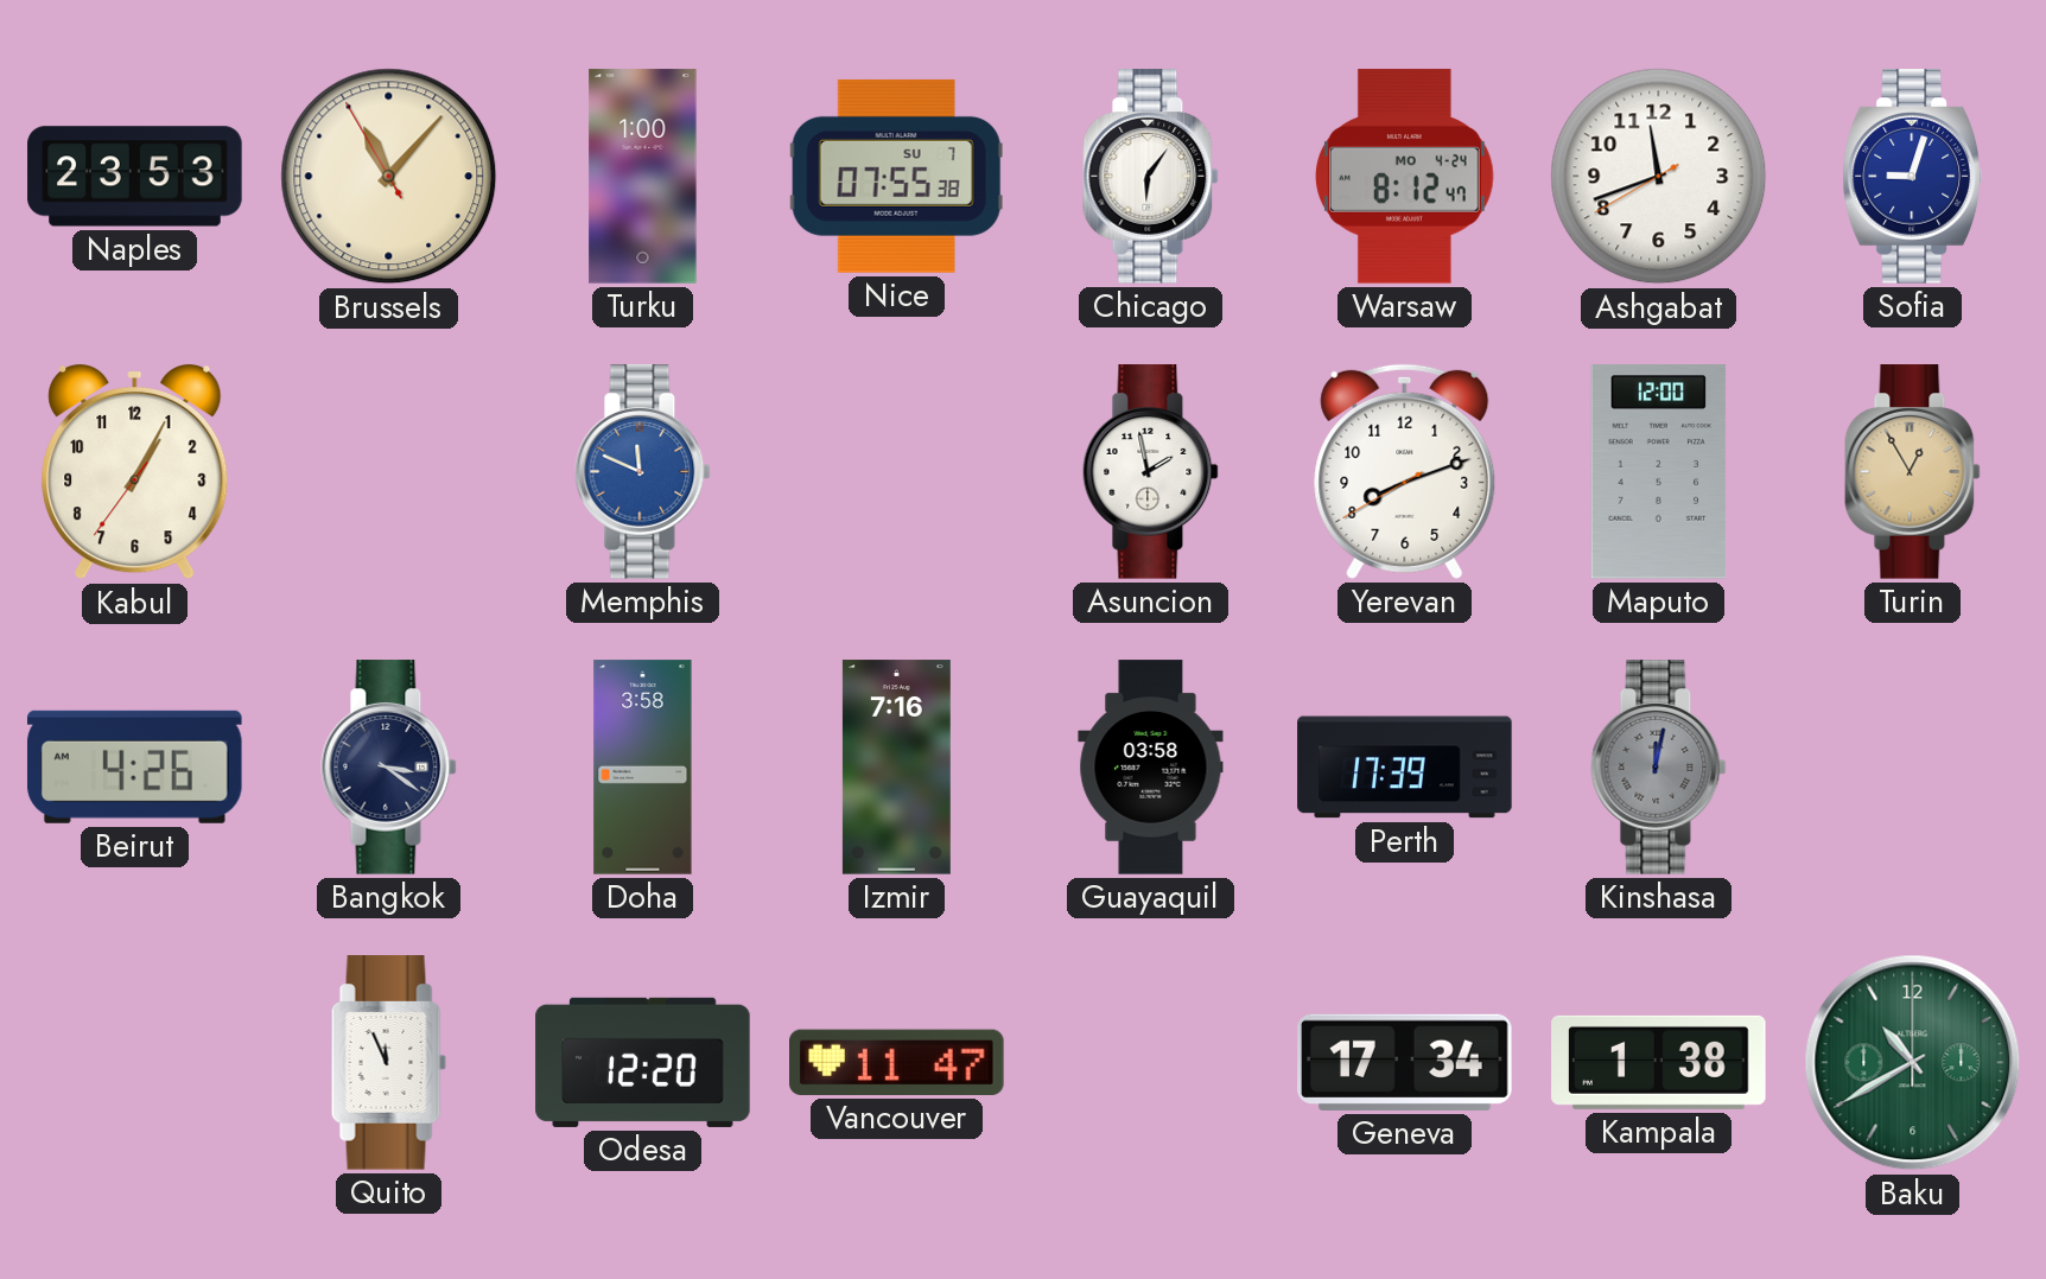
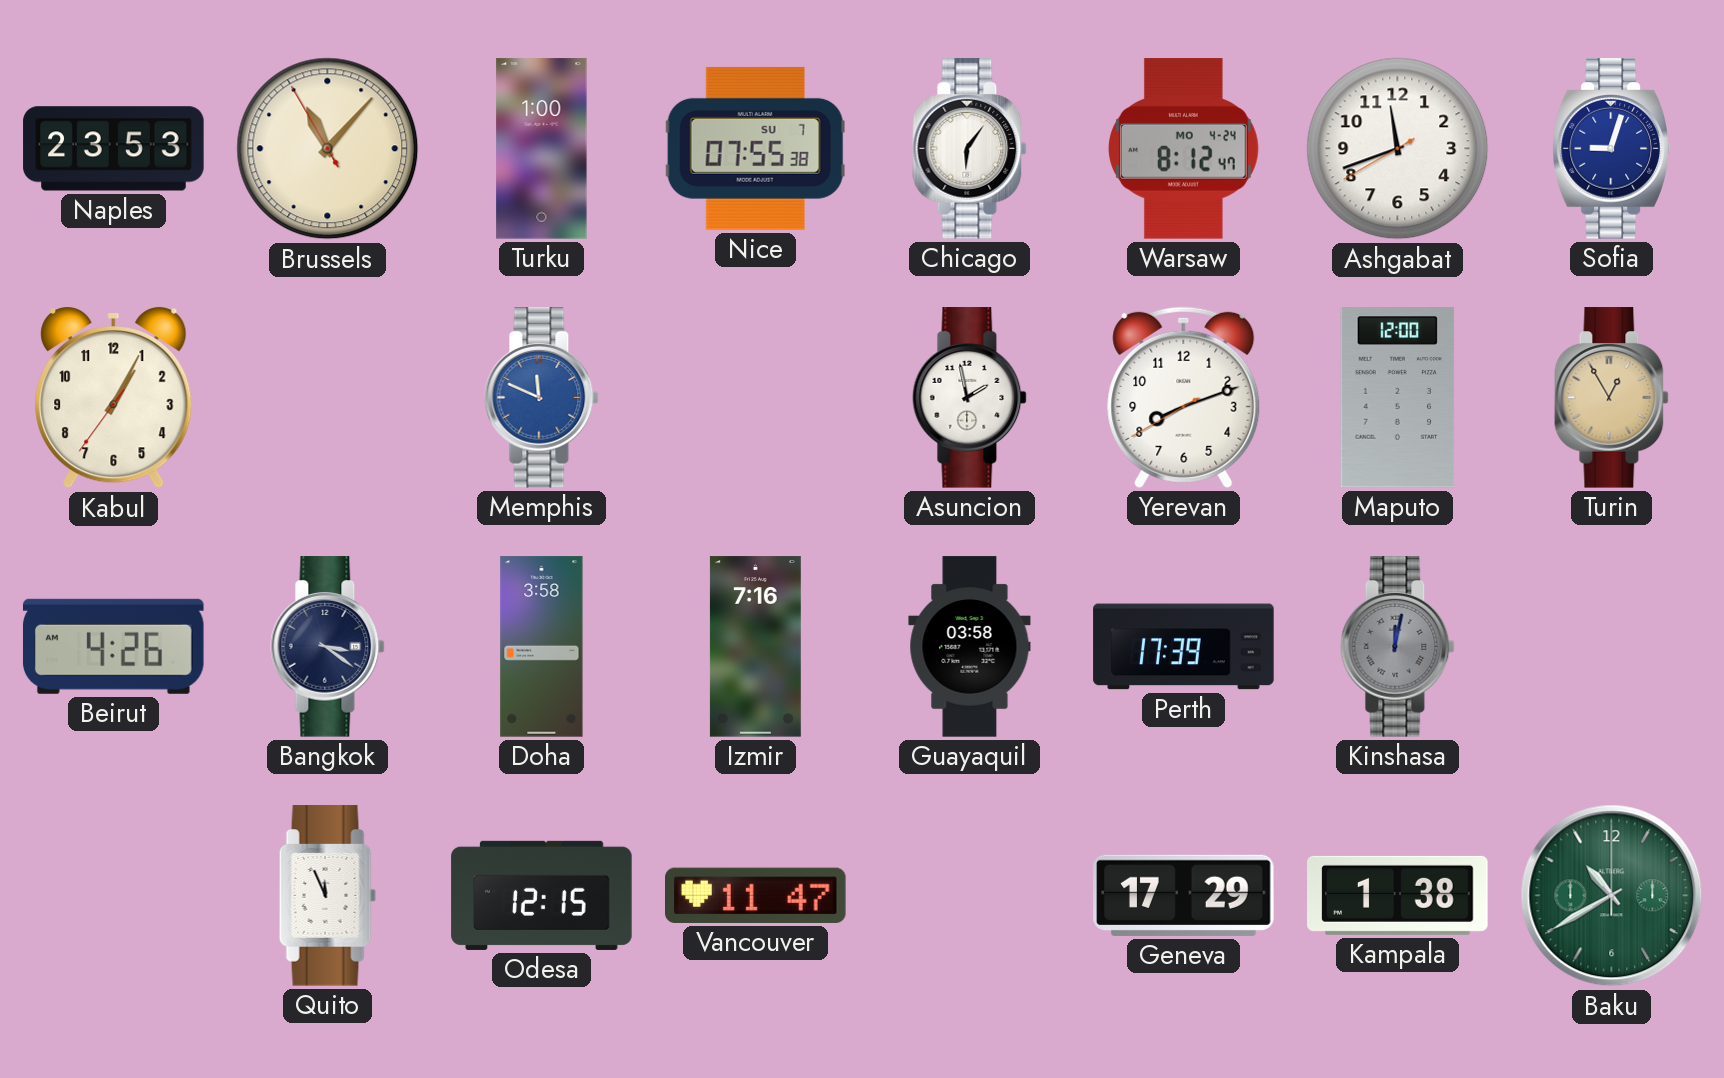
Odesa: 12:20 -> 12:15 (542, 895)
Geneva: 17:34 -> 17:29 (1184, 895)
